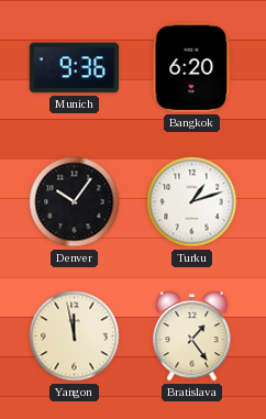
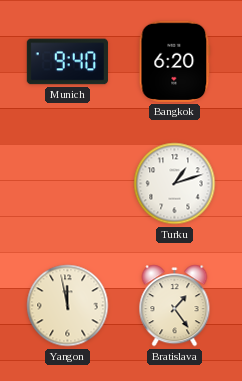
Munich: 9:36 -> 9:40 (67, 62)
Denver: 10:06 -> none (75, 202)
